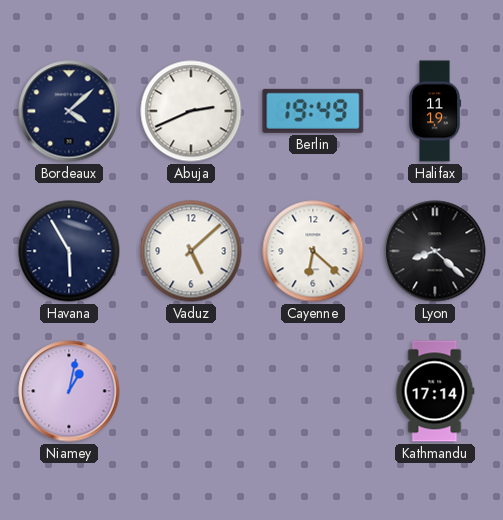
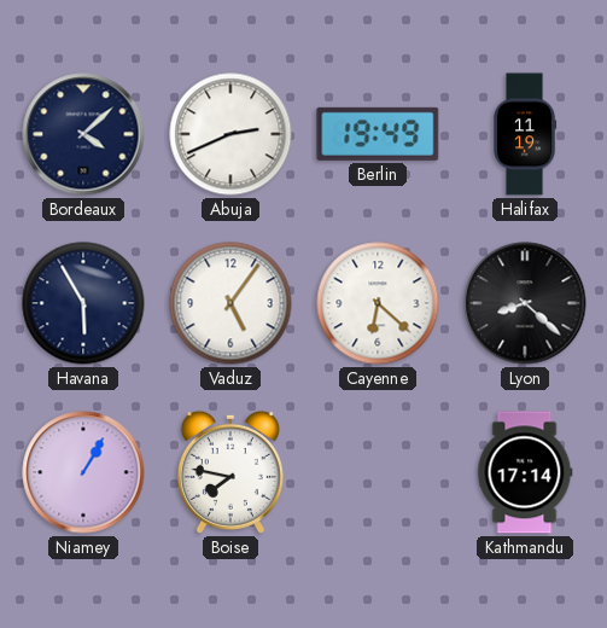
Vaduz: 5:08 -> 5:06 (230, 303)
Niamey: 1:02 -> 1:05 (83, 472)
Boise: none -> 7:47 (230, 472)
